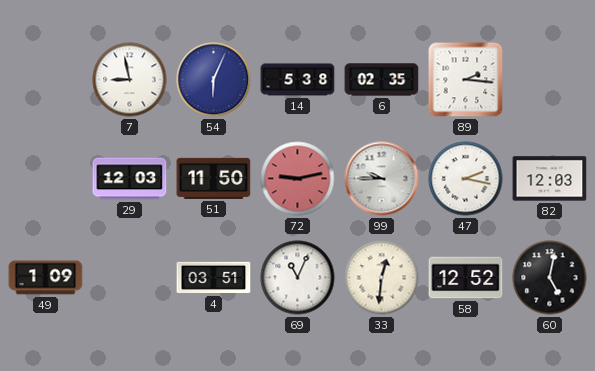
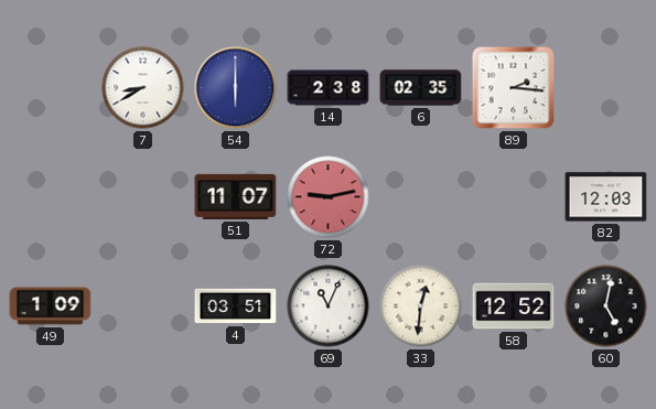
7: 8:58 -> 8:40 (143, 88)
54: 6:04 -> 6:00 (236, 88)
14: 5:38 -> 2:38 (329, 88)
29: 12:03 -> none (130, 179)
51: 11:50 -> 11:07 (236, 196)
99: 9:45 -> none (382, 179)
47: 2:17 -> none (466, 179)
